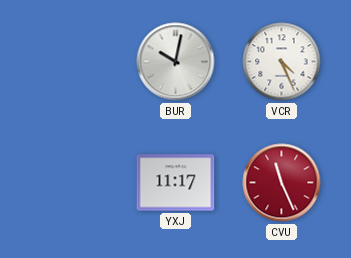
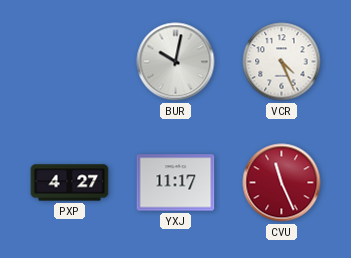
PXP: none -> 4:27 (70, 183)
